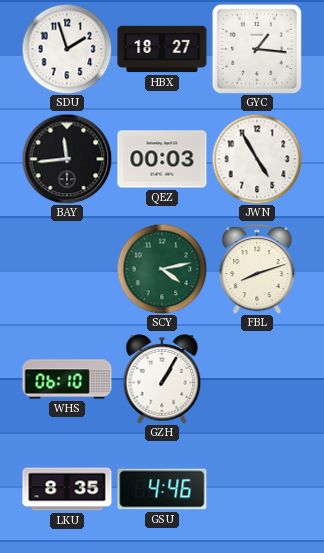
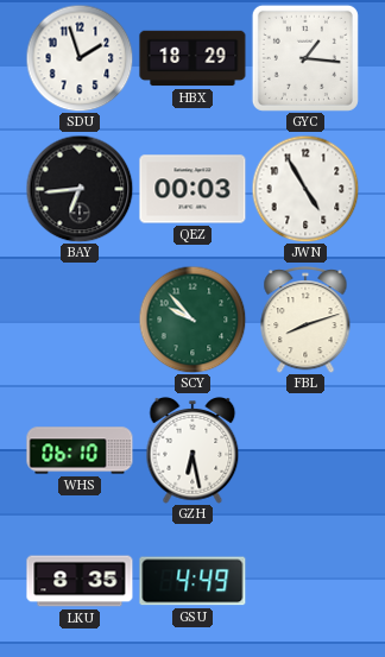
HBX: 18:27 -> 18:29 (192, 58)
BAY: 11:44 -> 6:44 (80, 189)
SCY: 4:13 -> 9:53 (192, 320)
GZH: 1:05 -> 6:28 (192, 451)
GSU: 4:46 -> 4:49 (192, 581)
